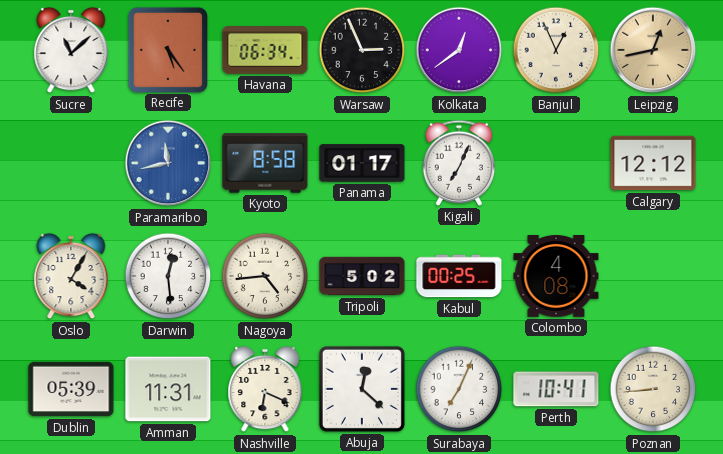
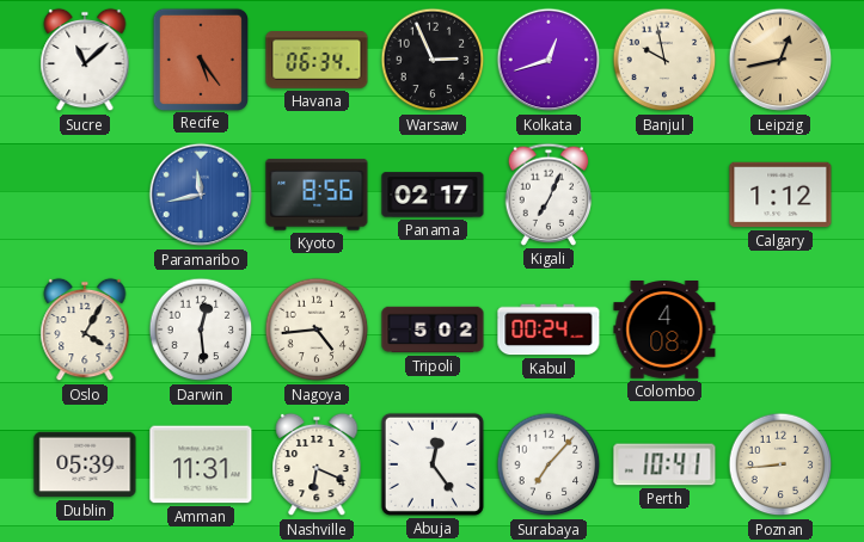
Kolkata: 12:39 -> 12:42 (549, 60)
Banjul: 12:56 -> 9:58 (664, 60)
Kyoto: 8:58 -> 8:56 (317, 195)
Panama: 01:17 -> 02:17 (433, 195)
Calgary: 12:12 -> 1:12 (780, 195)
Kabul: 00:25 -> 00:24 (549, 329)
Abuja: 12:22 -> 12:24 (433, 464)
Surabaya: 7:04 -> 7:07 (549, 464)
